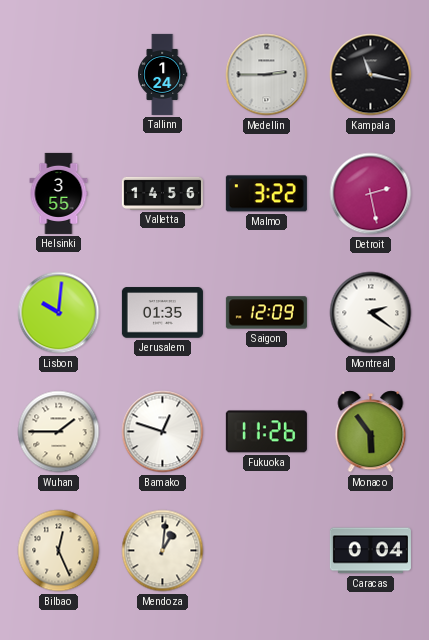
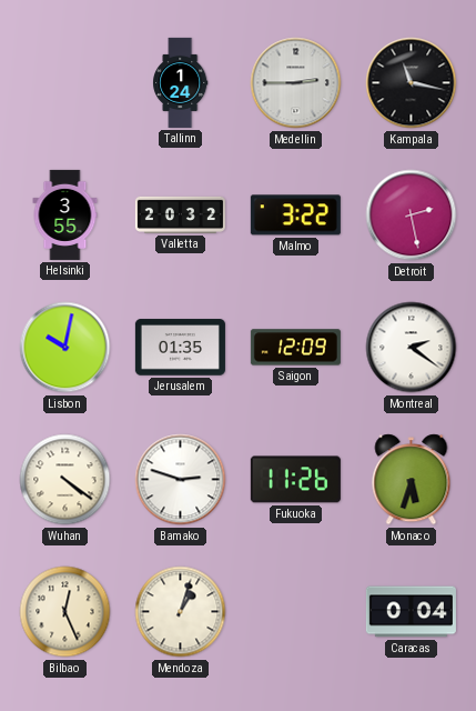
Valletta: 14:56 -> 20:32 (180, 214)
Lisbon: 10:01 -> 10:02 (65, 348)
Wuhan: 1:45 -> 4:21 (65, 480)
Bamako: 12:48 -> 2:48 (181, 480)
Monaco: 5:54 -> 5:33 (412, 480)
Mendoza: 1:01 -> 1:03 (181, 612)
